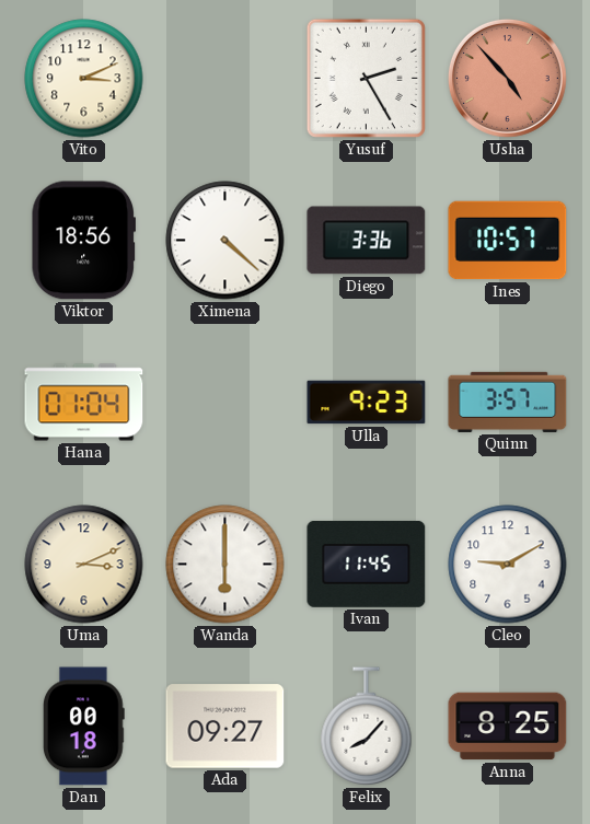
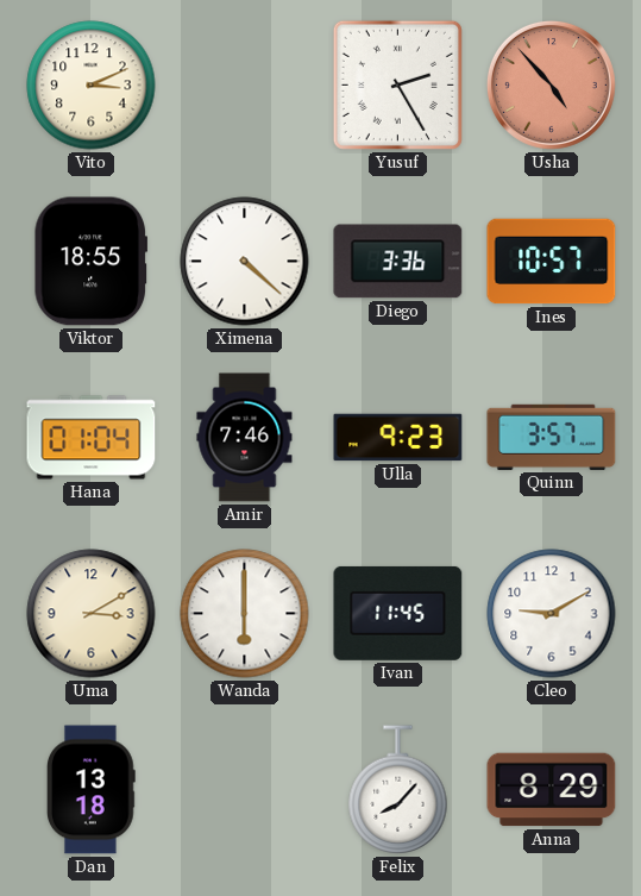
Viktor: 18:56 -> 18:55 (90, 262)
Amir: none -> 7:46 (245, 438)
Uma: 3:11 -> 3:10 (92, 614)
Dan: 00:18 -> 13:18 (92, 790)
Ada: 09:27 -> none (225, 727)
Anna: 8:25 -> 8:29 (552, 790)
